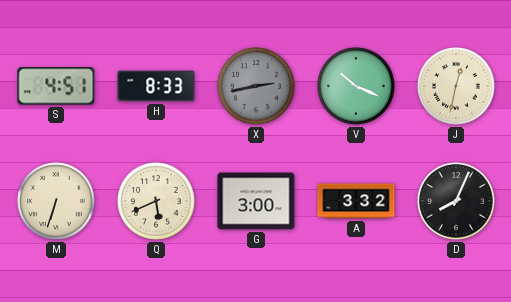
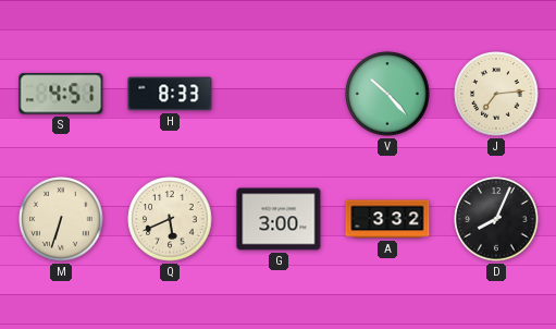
X: 2:43 -> none (256, 86)
V: 10:19 -> 10:23 (387, 94)
J: 12:32 -> 7:14 (496, 94)
